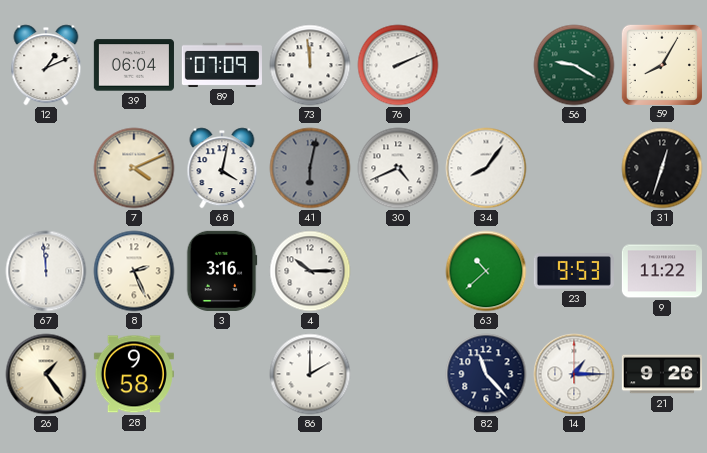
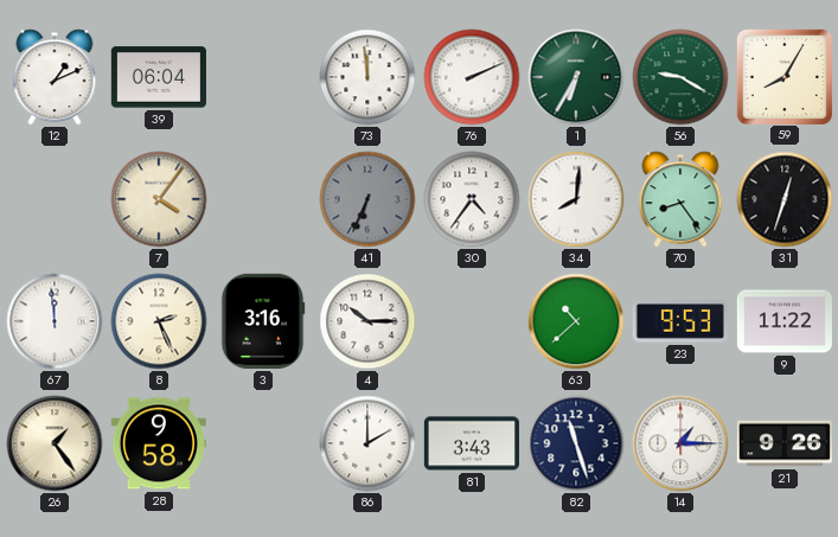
89: 07:09 -> none (222, 65)
1: none -> 6:35 (576, 77)
7: 4:11 -> 4:06 (159, 199)
68: 4:02 -> none (222, 168)
41: 6:02 -> 6:34 (367, 199)
30: 4:41 -> 4:36 (472, 199)
34: 8:06 -> 8:01 (576, 199)
70: none -> 8:24 (680, 199)
81: none -> 3:43 (472, 443)
82: 11:23 -> 11:27 (576, 443)
